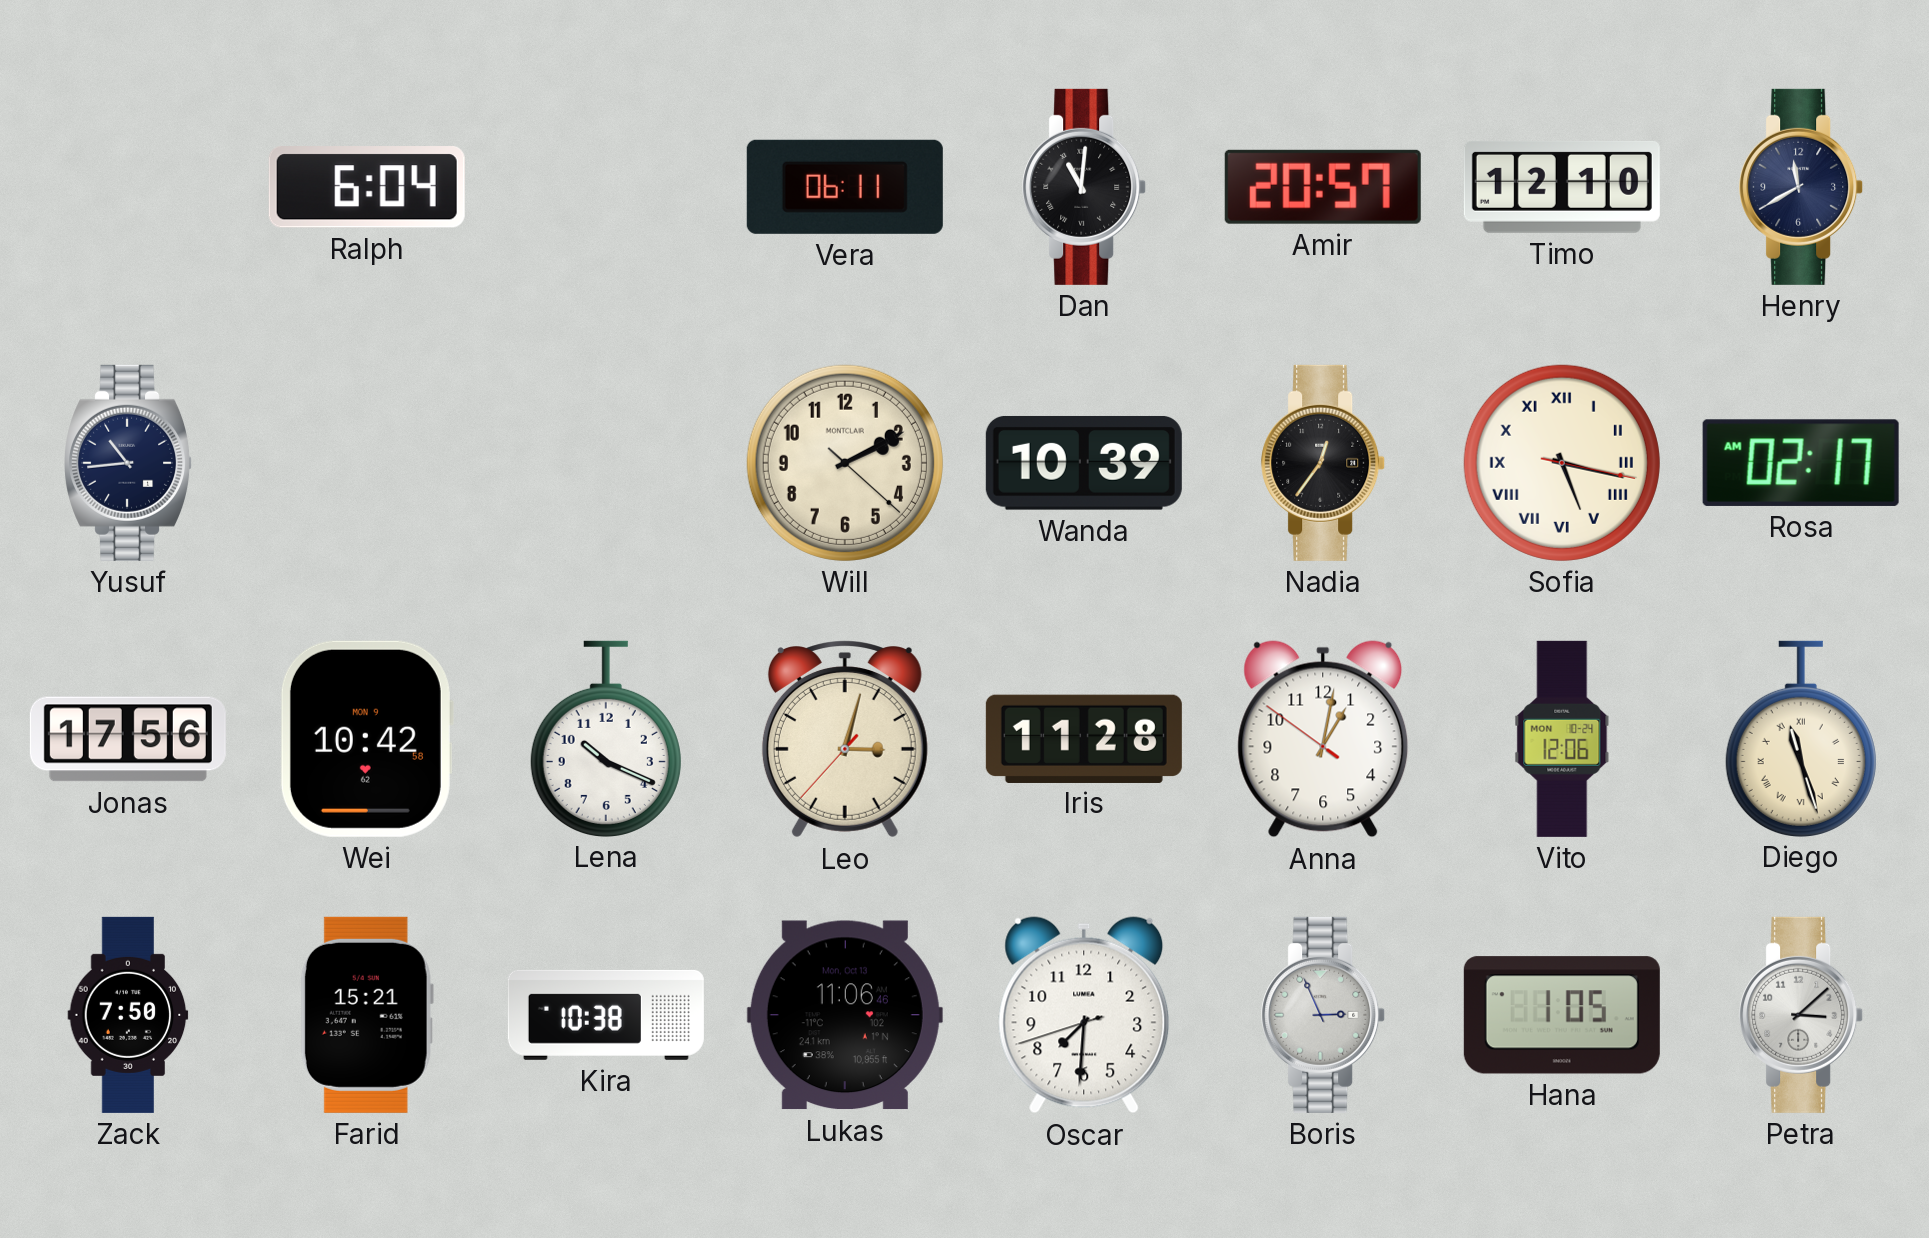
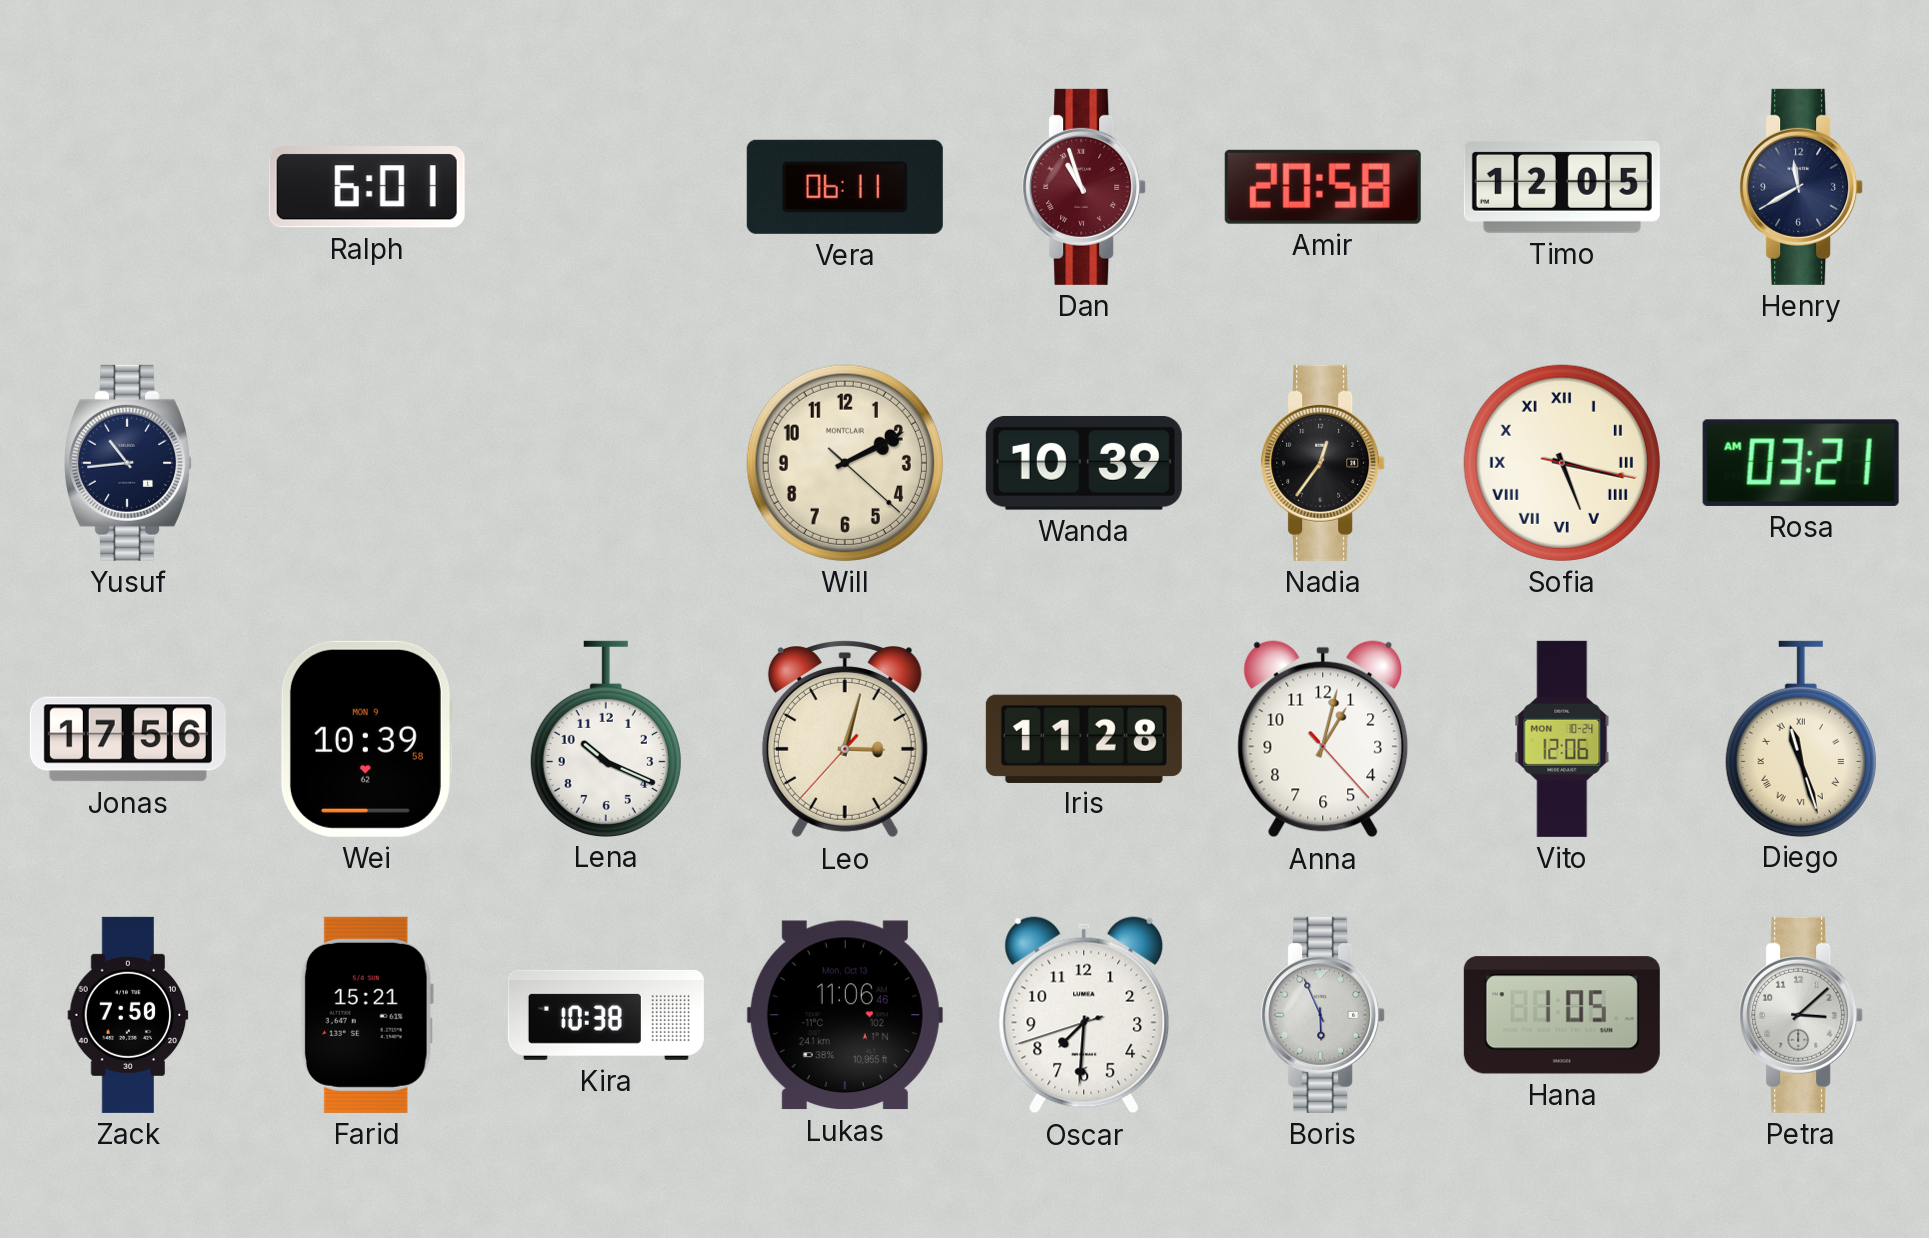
Ralph: 6:04 -> 6:01 (367, 188)
Dan: 11:01 -> 10:57 (1085, 187)
Dan dial: black -> burgundy (1085, 187)
Amir: 20:57 -> 20:58 (1323, 187)
Timo: 12:10 -> 12:05 (1562, 187)
Rosa: 02:17 -> 03:21 (1801, 463)
Wei: 10:42 -> 10:39 (366, 739)
Anna: 1:01 -> 1:02 (1323, 739)
Boris: 2:56 -> 5:56 (1324, 1015)
